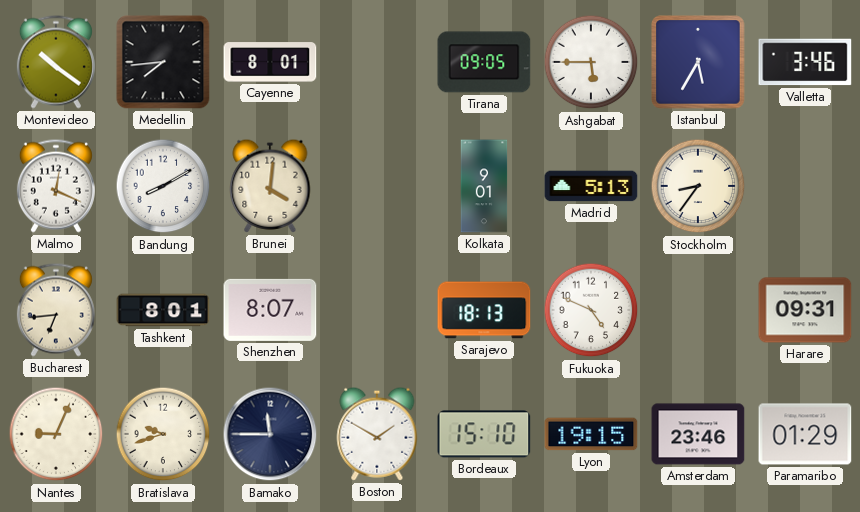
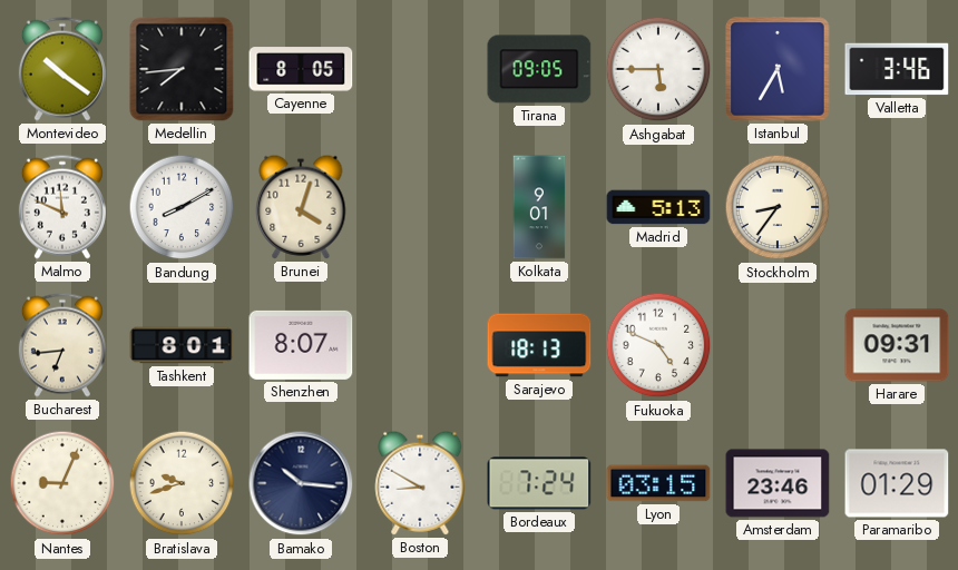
Cayenne: 8:01 -> 8:05 (301, 69)
Malmo: 12:19 -> 11:49 (62, 207)
Brunei: 4:01 -> 4:03 (301, 207)
Bamako: 11:45 -> 10:16 (301, 483)
Boston: 1:50 -> 8:50 (420, 483)
Bordeaux: 15:10 -> 7:24 (539, 483)
Lyon: 19:15 -> 03:15 (658, 483)
